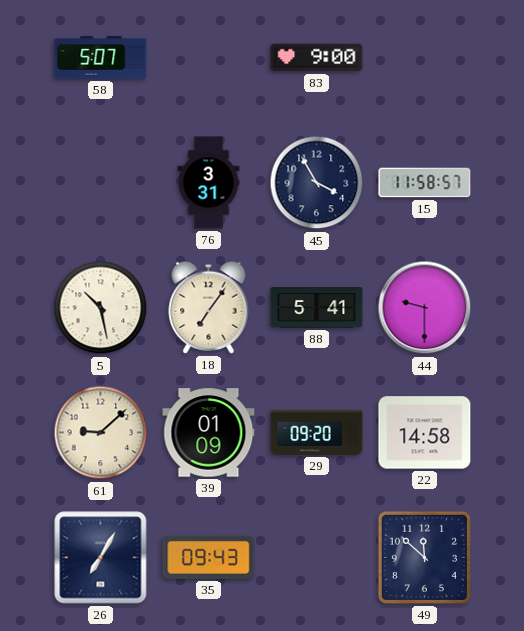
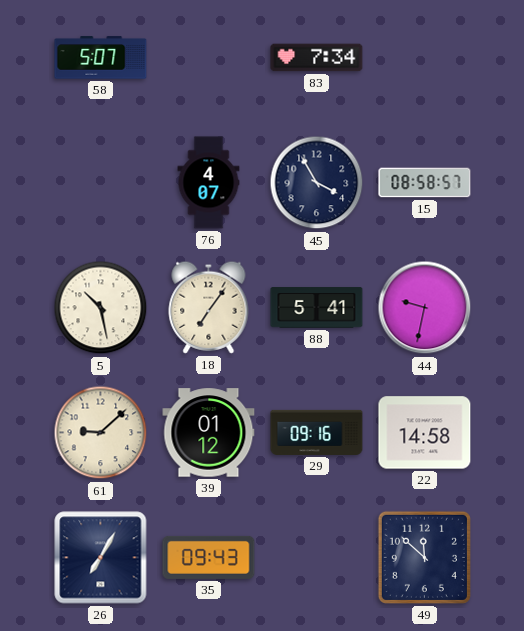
83: 9:00 -> 7:34 (317, 58)
76: 3:31 -> 4:07 (209, 183)
15: 11:58 -> 08:58 (425, 183)
44: 9:30 -> 9:32 (425, 308)
39: 01:09 -> 01:12 (209, 433)
29: 09:20 -> 09:16 (317, 432)
